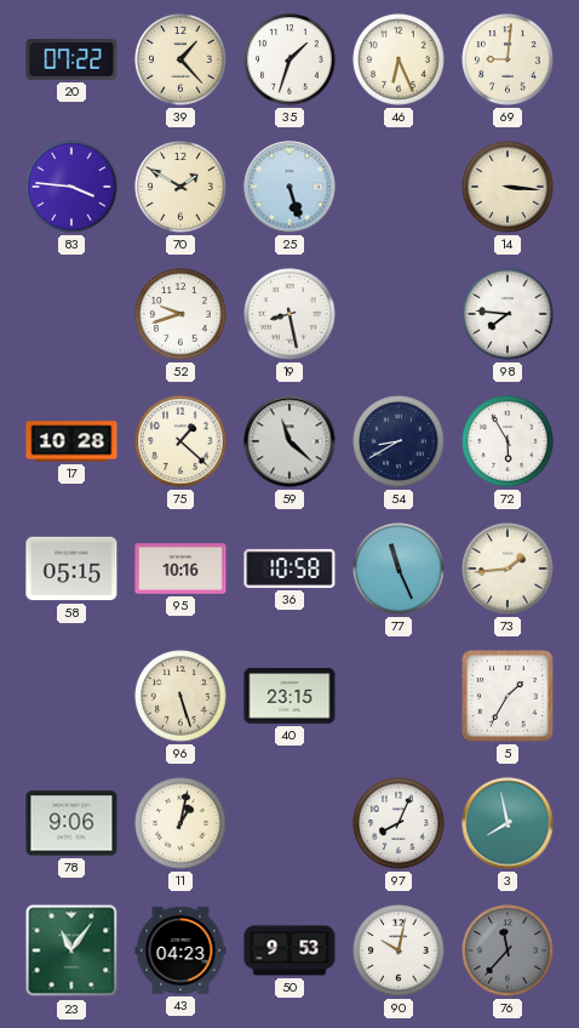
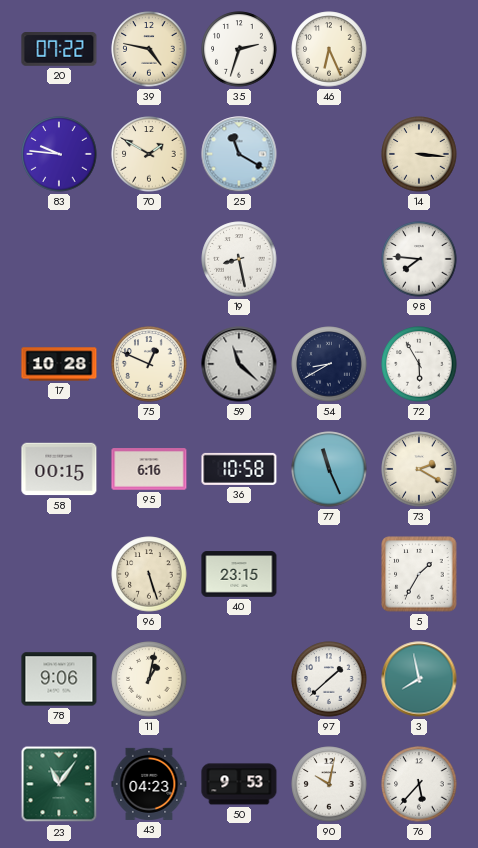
39: 1:23 -> 4:47 (149, 49)
35: 1:33 -> 2:33 (239, 49)
69: 9:01 -> none (508, 59)
83: 3:46 -> 9:46 (59, 154)
25: 5:27 -> 11:20 (239, 154)
52: 9:42 -> none (180, 314)
75: 1:22 -> 12:49 (149, 364)
58: 05:15 -> 00:15 (59, 469)
95: 10:16 -> 6:16 (149, 469)
73: 1:44 -> 2:20 (419, 469)
97: 8:04 -> 1:38 (329, 679)
76: 11:37 -> 5:37 (419, 784)
76 dial: grey -> white (419, 784)
